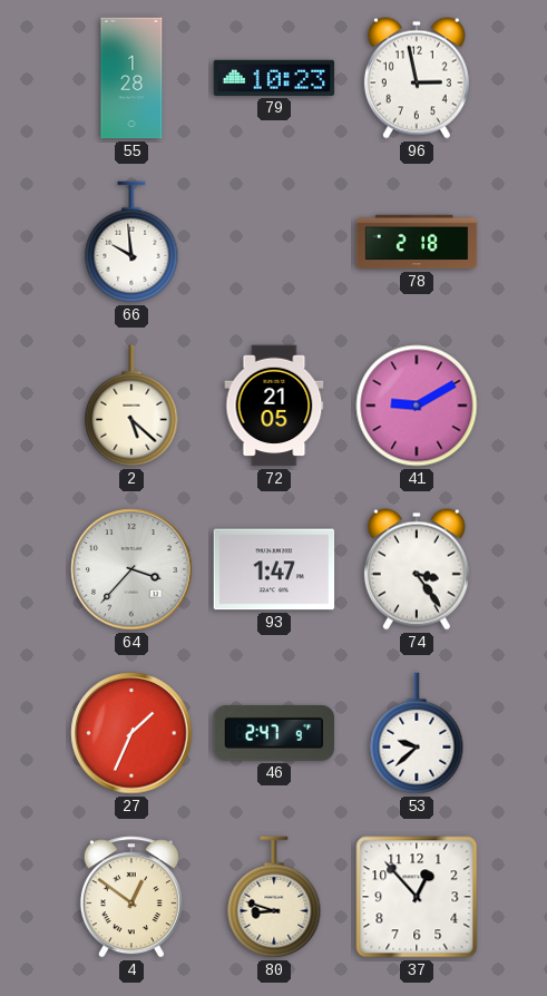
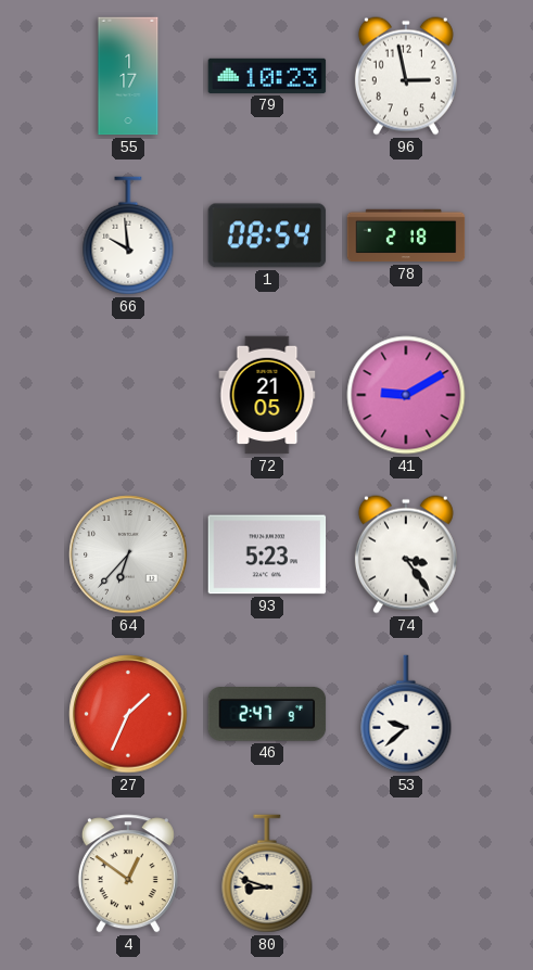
55: 1:28 -> 1:17 (128, 76)
1: none -> 08:54 (267, 235)
2: 5:22 -> none (131, 406)
64: 3:37 -> 6:37 (128, 554)
93: 1:47 -> 5:23 (267, 554)
37: 12:53 -> none (417, 897)
